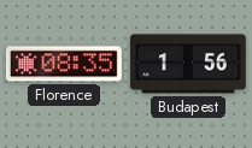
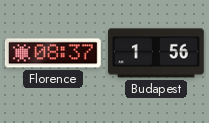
Florence: 08:35 -> 08:37 (53, 53)
